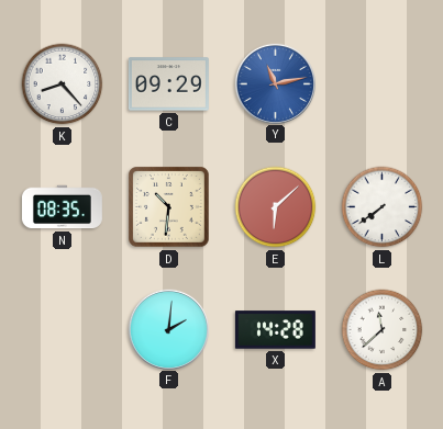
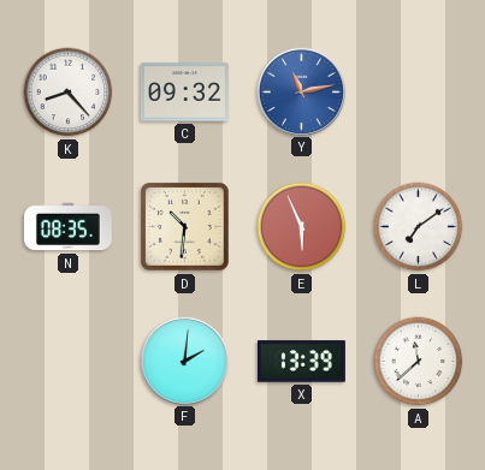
C: 09:29 -> 09:32 (184, 93)
E: 6:08 -> 5:56 (302, 227)
L: 7:39 -> 7:09 (419, 227)
X: 14:28 -> 13:39 (301, 362)
